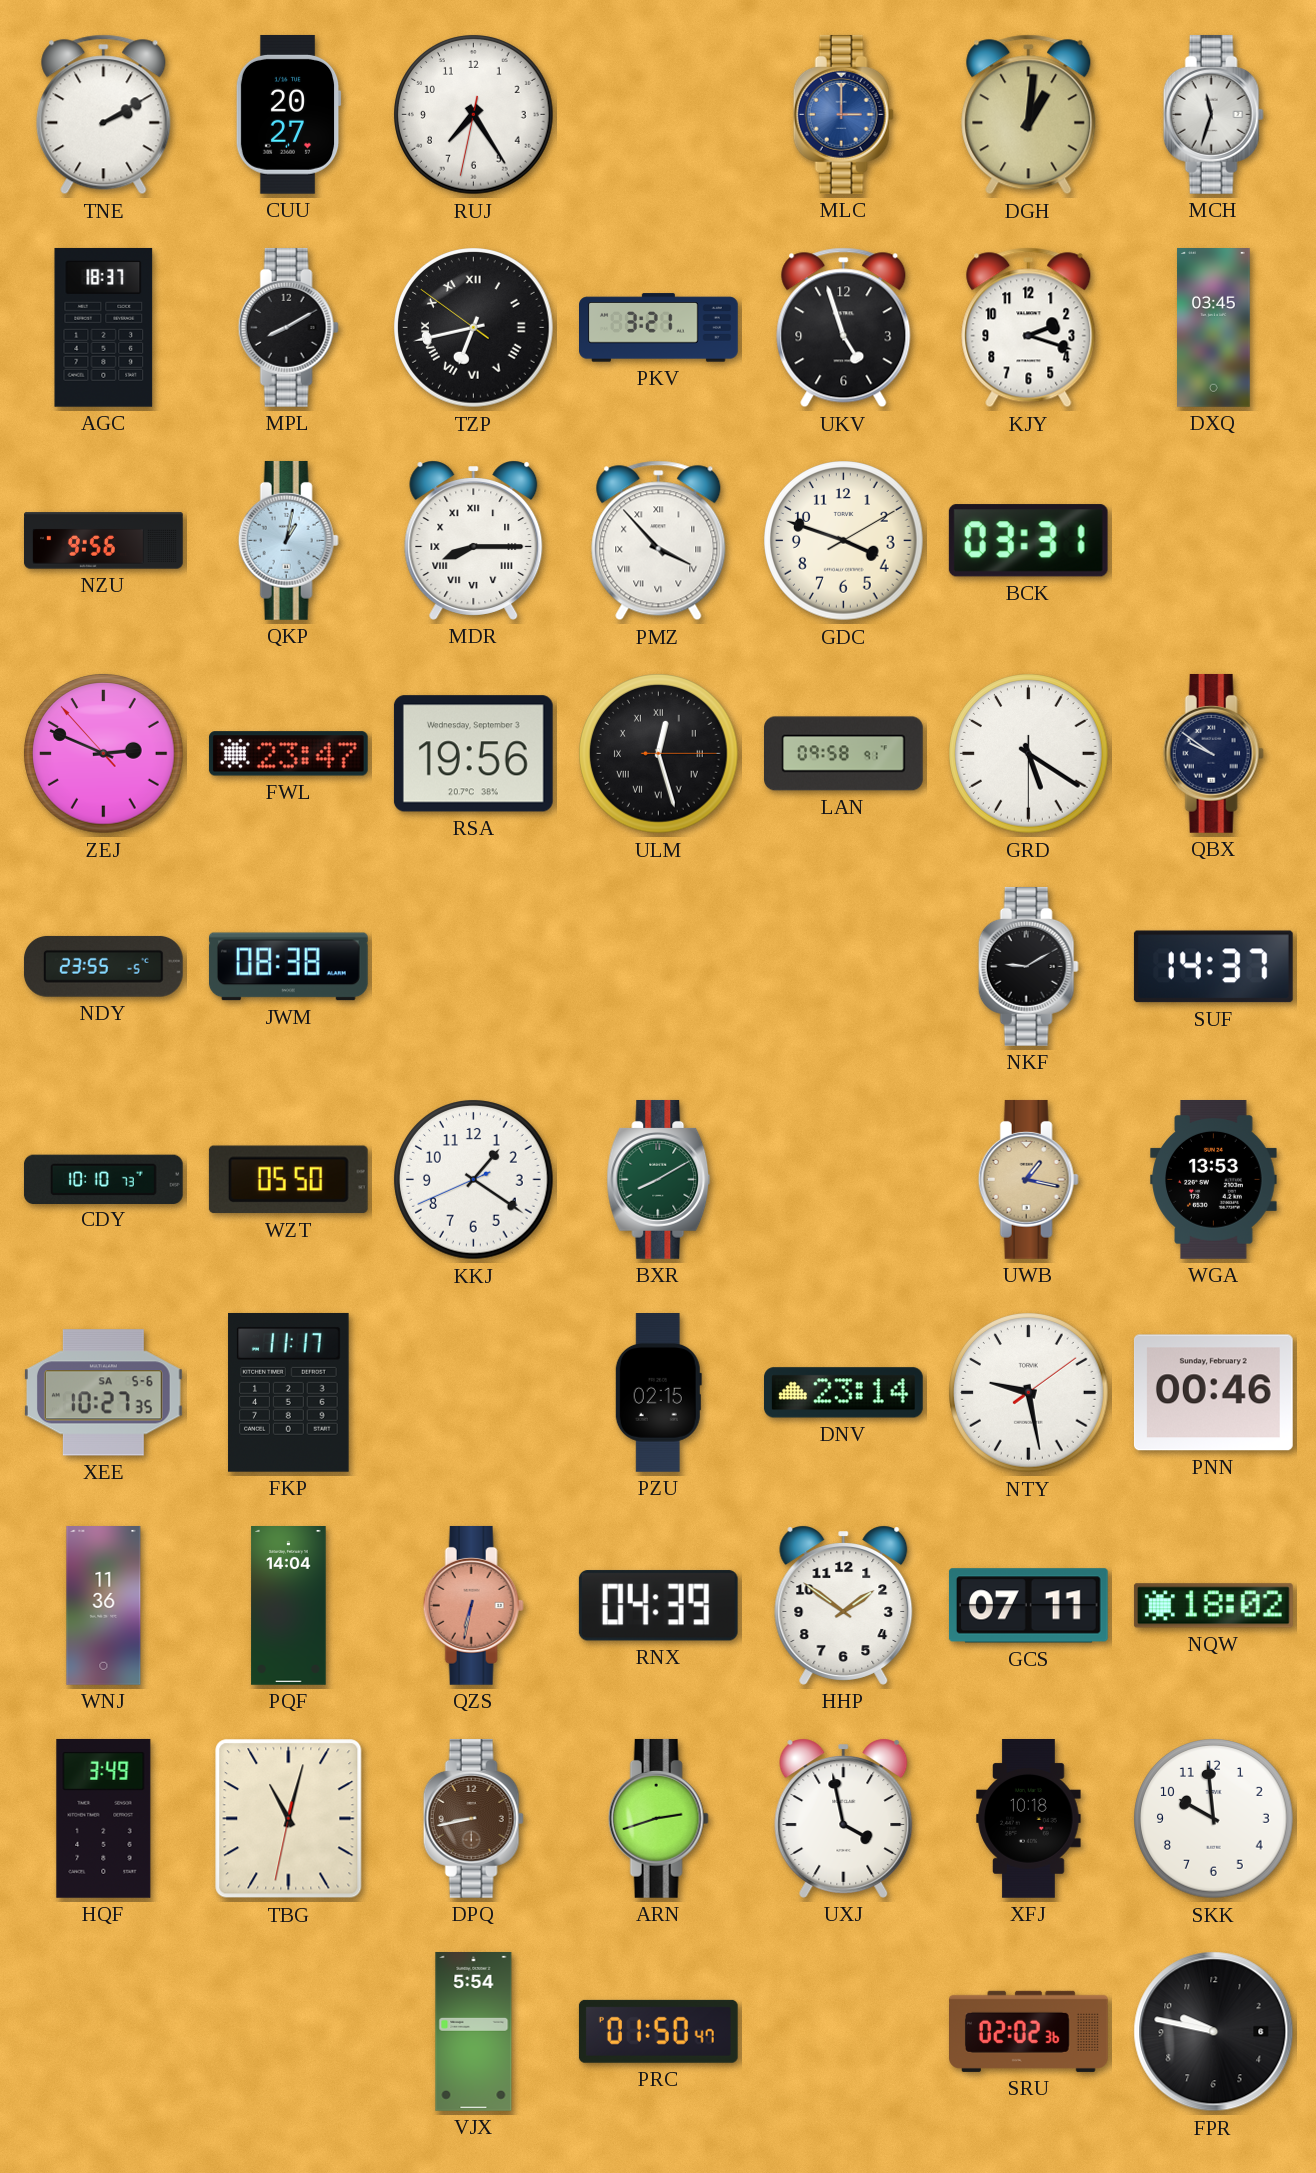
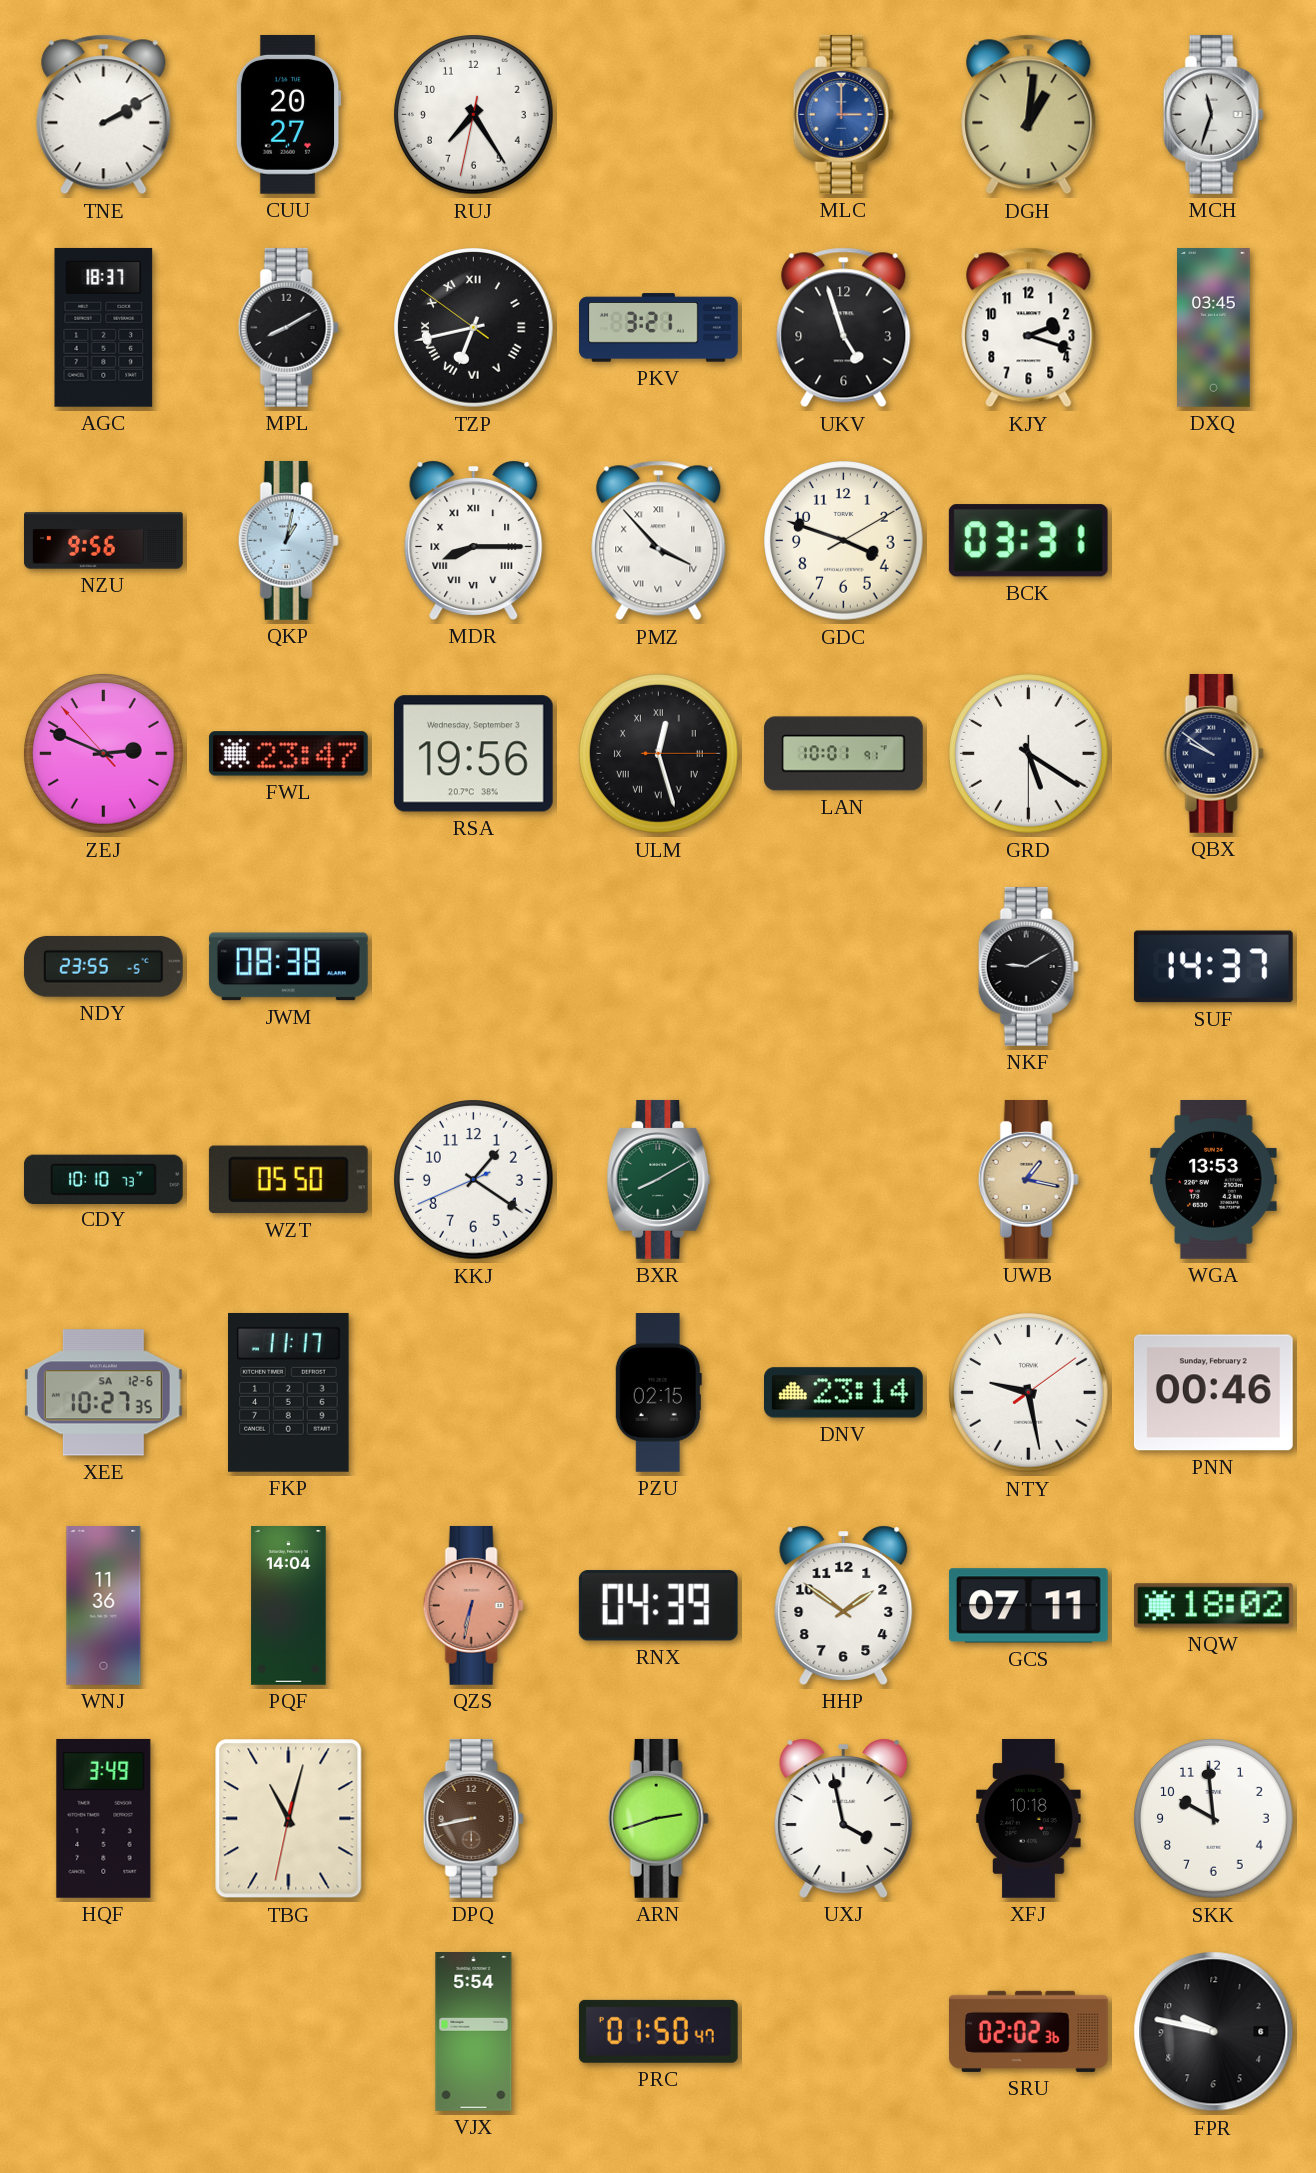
LAN: 09:58 -> 10:01 (844, 754)
XEE date: SA 5-6 -> SA 12-6 (103, 1393)
